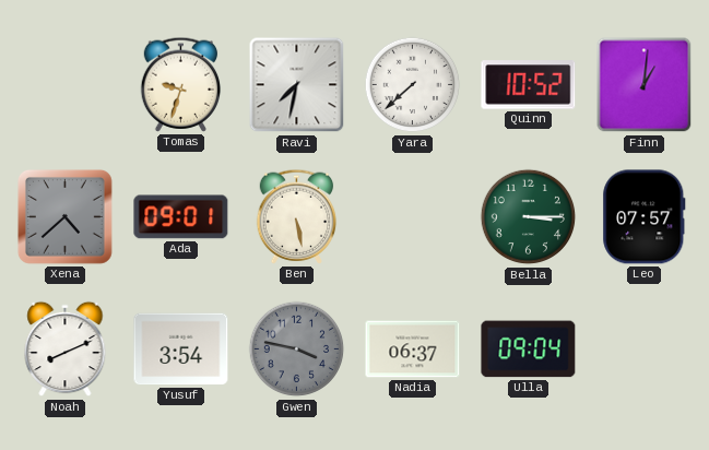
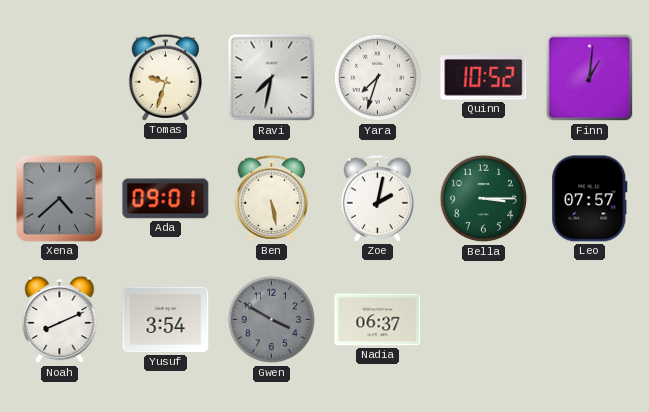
Yara: 7:38 -> 7:33 (378, 78)
Zoe: none -> 2:02 (378, 198)
Gwen: 3:47 -> 3:50 (272, 320)
Ulla: 09:04 -> none (529, 350)
